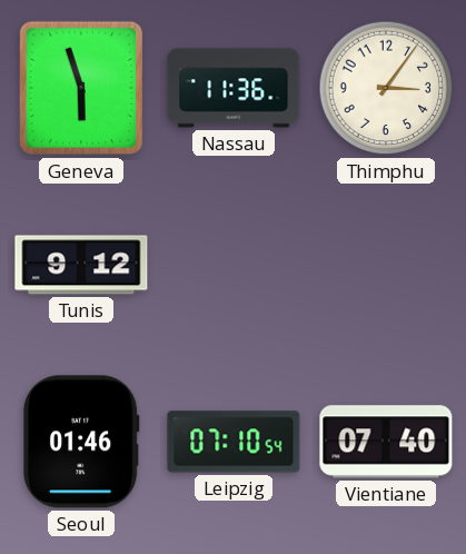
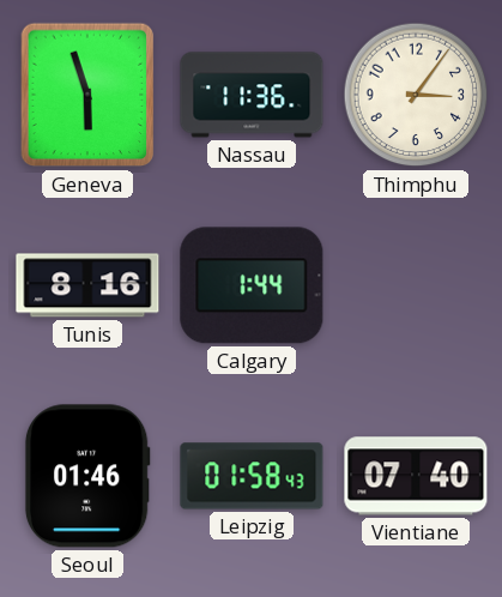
Tunis: 9:12 -> 8:16 (87, 285)
Calgary: none -> 1:44 (252, 285)
Leipzig: 07:10 -> 01:58 (252, 476)
